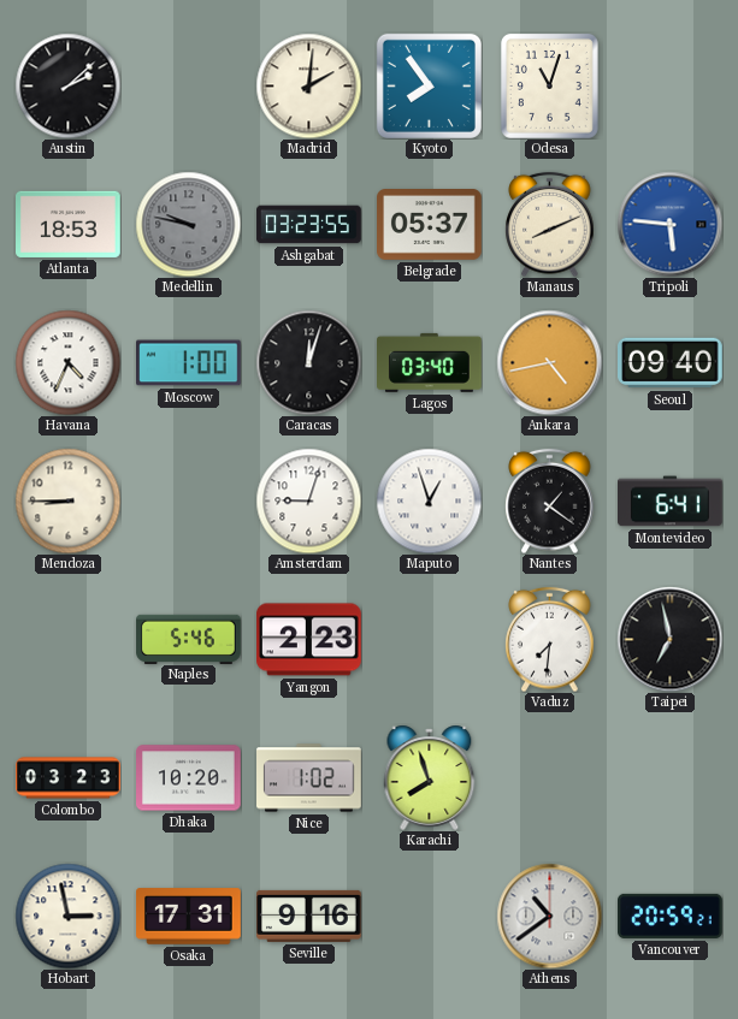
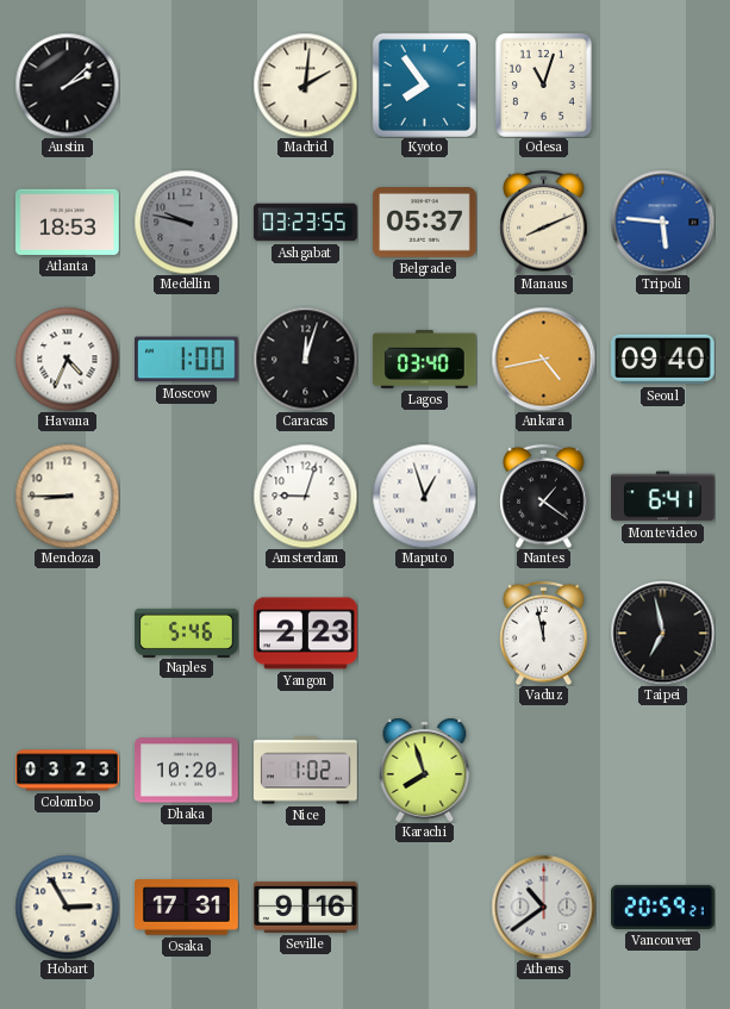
Vaduz: 7:31 -> 11:58 (544, 633)
Hobart: 2:58 -> 2:55 (67, 907)
